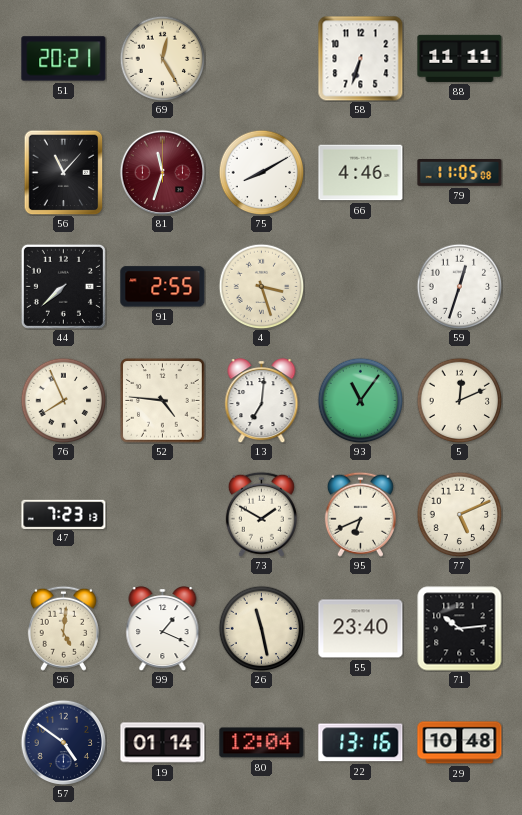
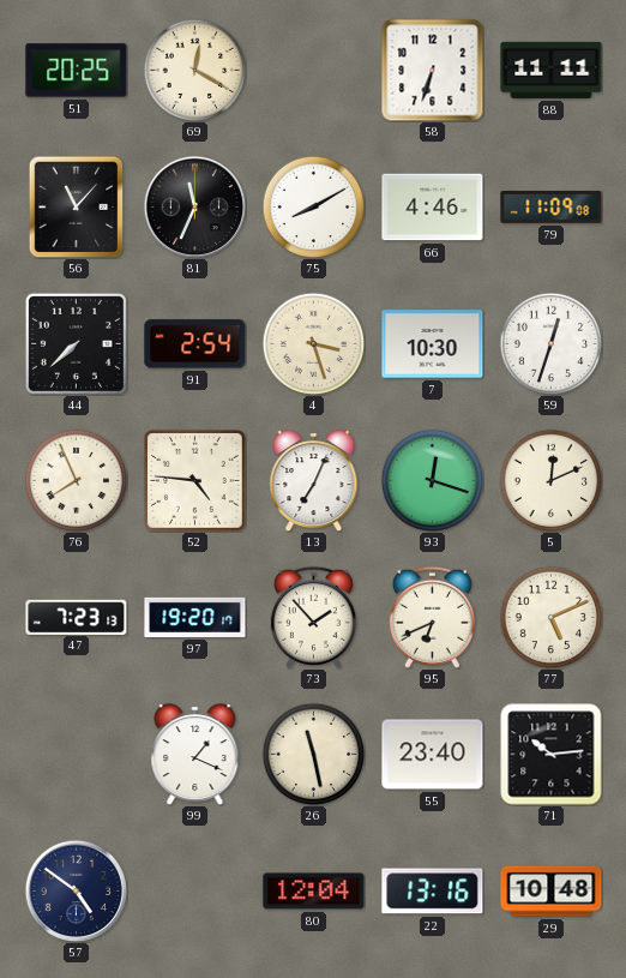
51: 20:21 -> 20:25 (77, 71)
69: 12:25 -> 12:20 (194, 70)
81: 11:33 -> 11:34 (194, 206)
81 dial: burgundy -> black (194, 206)
79: 11:05 -> 11:09 (552, 208)
91: 2:55 -> 2:54 (195, 344)
7: none -> 10:30 (433, 344)
13: 7:01 -> 7:04 (314, 481)
93: 11:06 -> 12:18 (432, 480)
97: none -> 19:20 (195, 617)
73: 1:50 -> 1:53 (313, 617)
96: 5:01 -> none (63, 628)
19: 01:14 -> none (163, 743)
